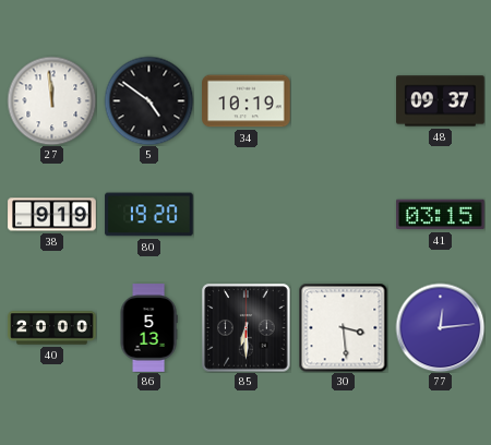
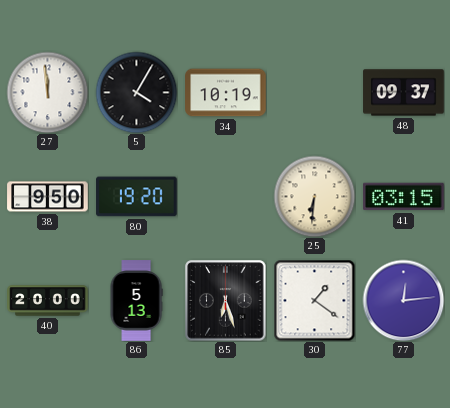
5: 4:51 -> 4:05 (136, 92)
38: 9:19 -> 9:50 (48, 197)
25: none -> 6:31 (314, 196)
85: 6:30 -> 6:27 (225, 300)
30: 3:29 -> 1:21 (314, 300)
